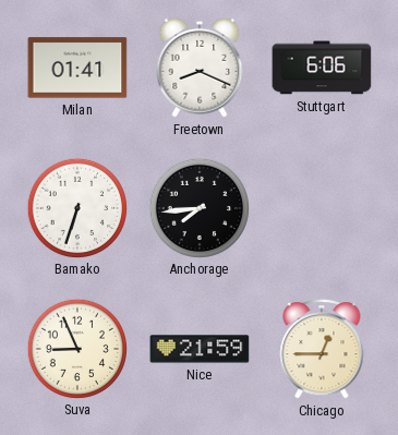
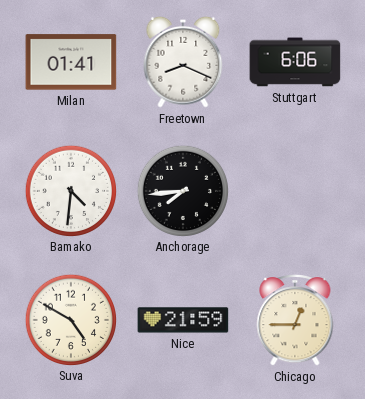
Bamako: 6:33 -> 4:31 (70, 190)
Suva: 8:56 -> 4:50 (70, 319)
